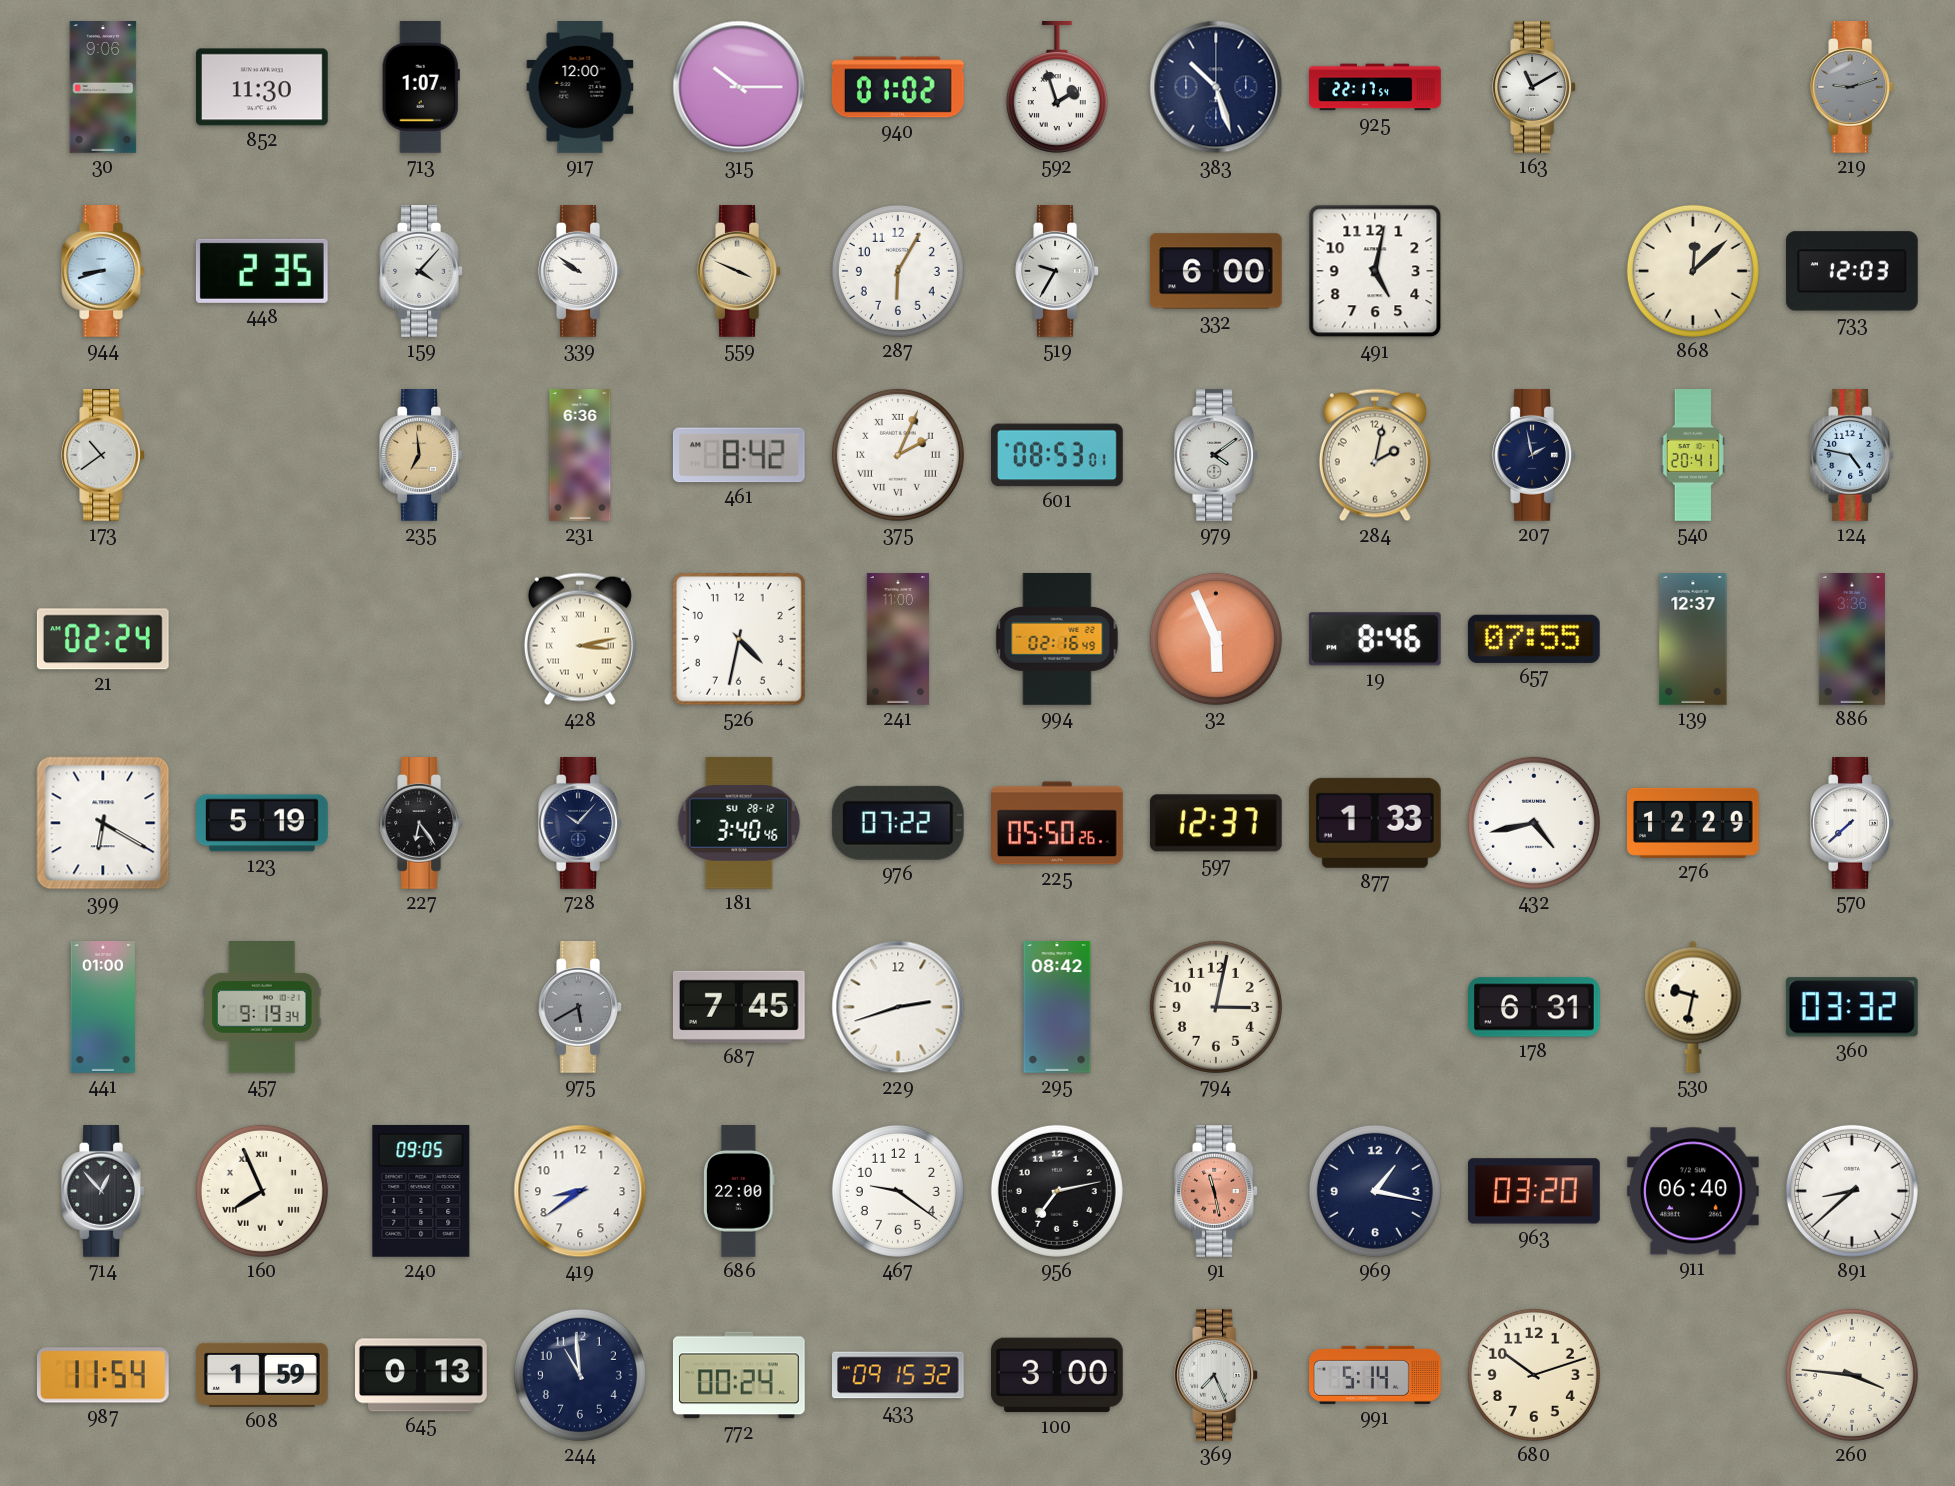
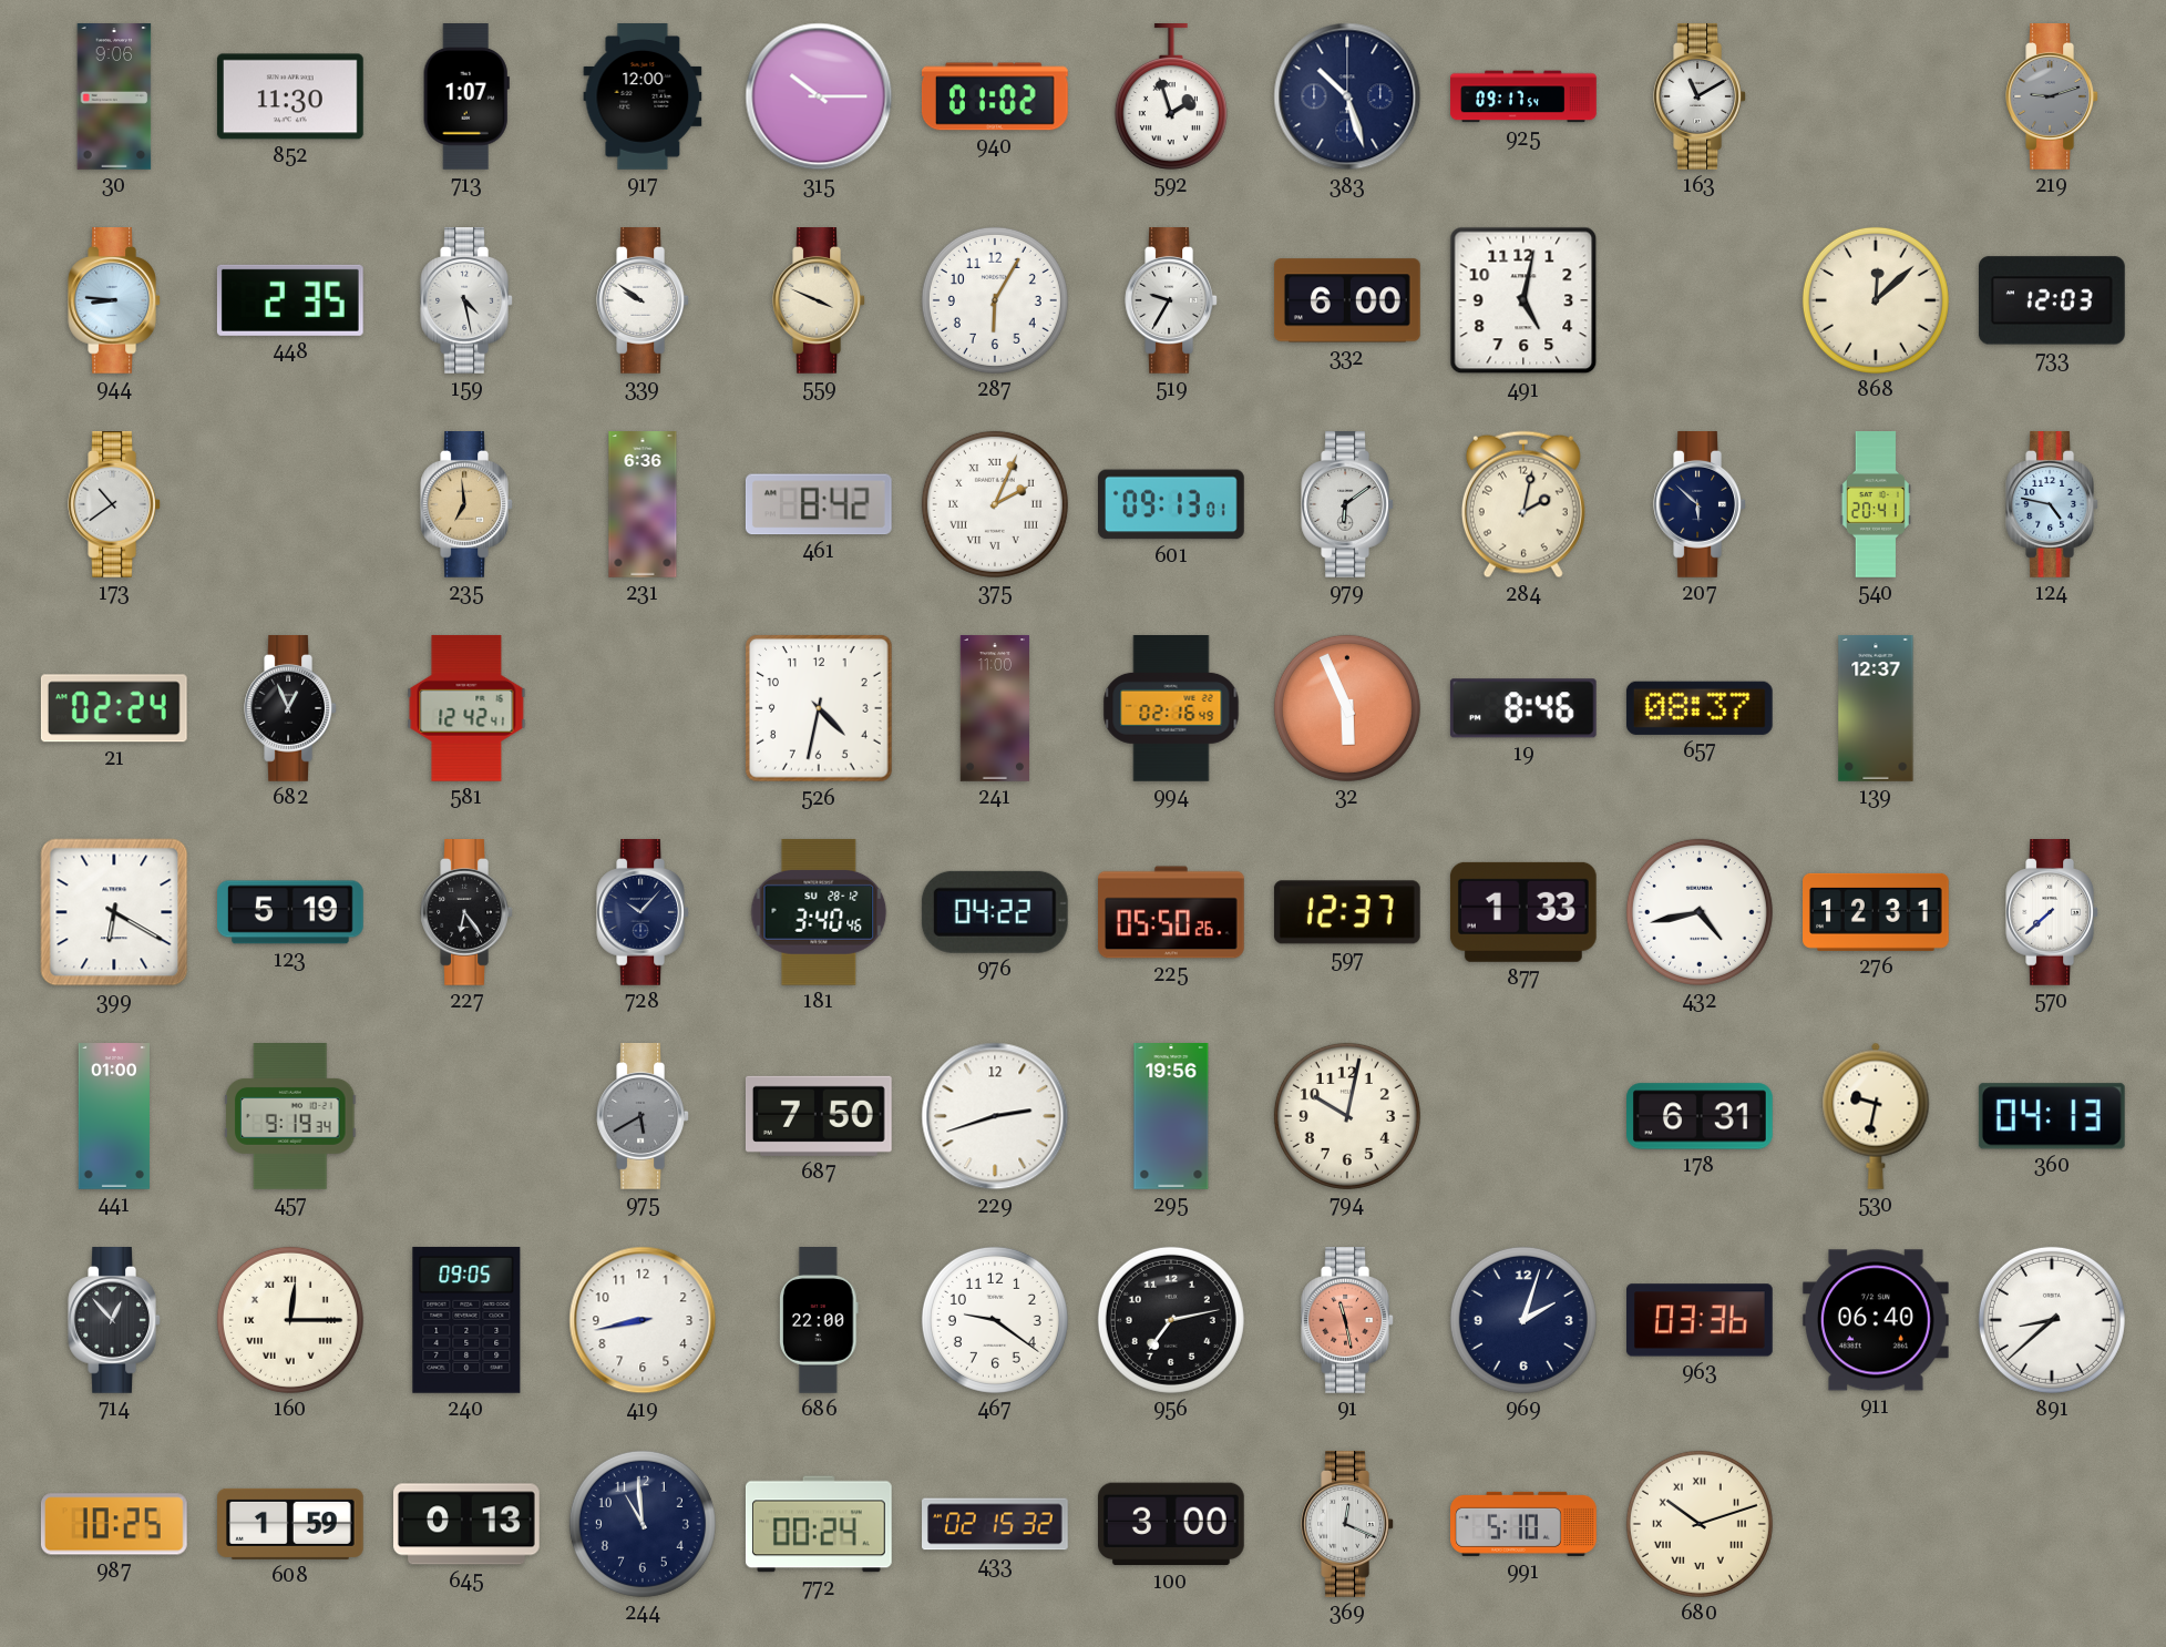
925: 22:17 -> 09:17 (1523, 96)
944: 8:42 -> 8:46 (114, 301)
159: 4:07 -> 4:28 (466, 301)
601: 08:53 -> 09:13 (1172, 504)
979: 4:09 -> 6:09 (1347, 505)
207: 1:58 -> 5:52 (1700, 505)
682: none -> 12:56 (290, 709)
581: none -> 12:42 (466, 708)
428: 3:13 -> none (580, 639)
657: 07:55 -> 08:37 (1700, 708)
886: 3:36 -> none (1852, 639)
976: 07:22 -> 04:22 (995, 912)
276: 12:29 -> 12:31 (1877, 912)
687: 7:45 -> 7:50 (819, 1116)
295: 08:42 -> 19:56 (1171, 1117)
794: 3:02 -> 10:02 (1347, 1116)
360: 03:32 -> 04:13 (2052, 1116)
160: 7:56 -> 12:15 (290, 1320)
419: 8:39 -> 8:43 (643, 1320)
969: 1:17 -> 2:03 (1523, 1320)
963: 03:20 -> 03:36 (1701, 1320)
987: 11:54 -> 10:25 (114, 1524)
433: 09:15 -> 02:15 (996, 1524)
369: 7:26 -> 12:19 (1347, 1525)
991: 5:14 -> 5:10 (1523, 1524)
680 numerals: Arabic -> Roman (1700, 1524)
260: 3:46 -> none (1852, 1375)
